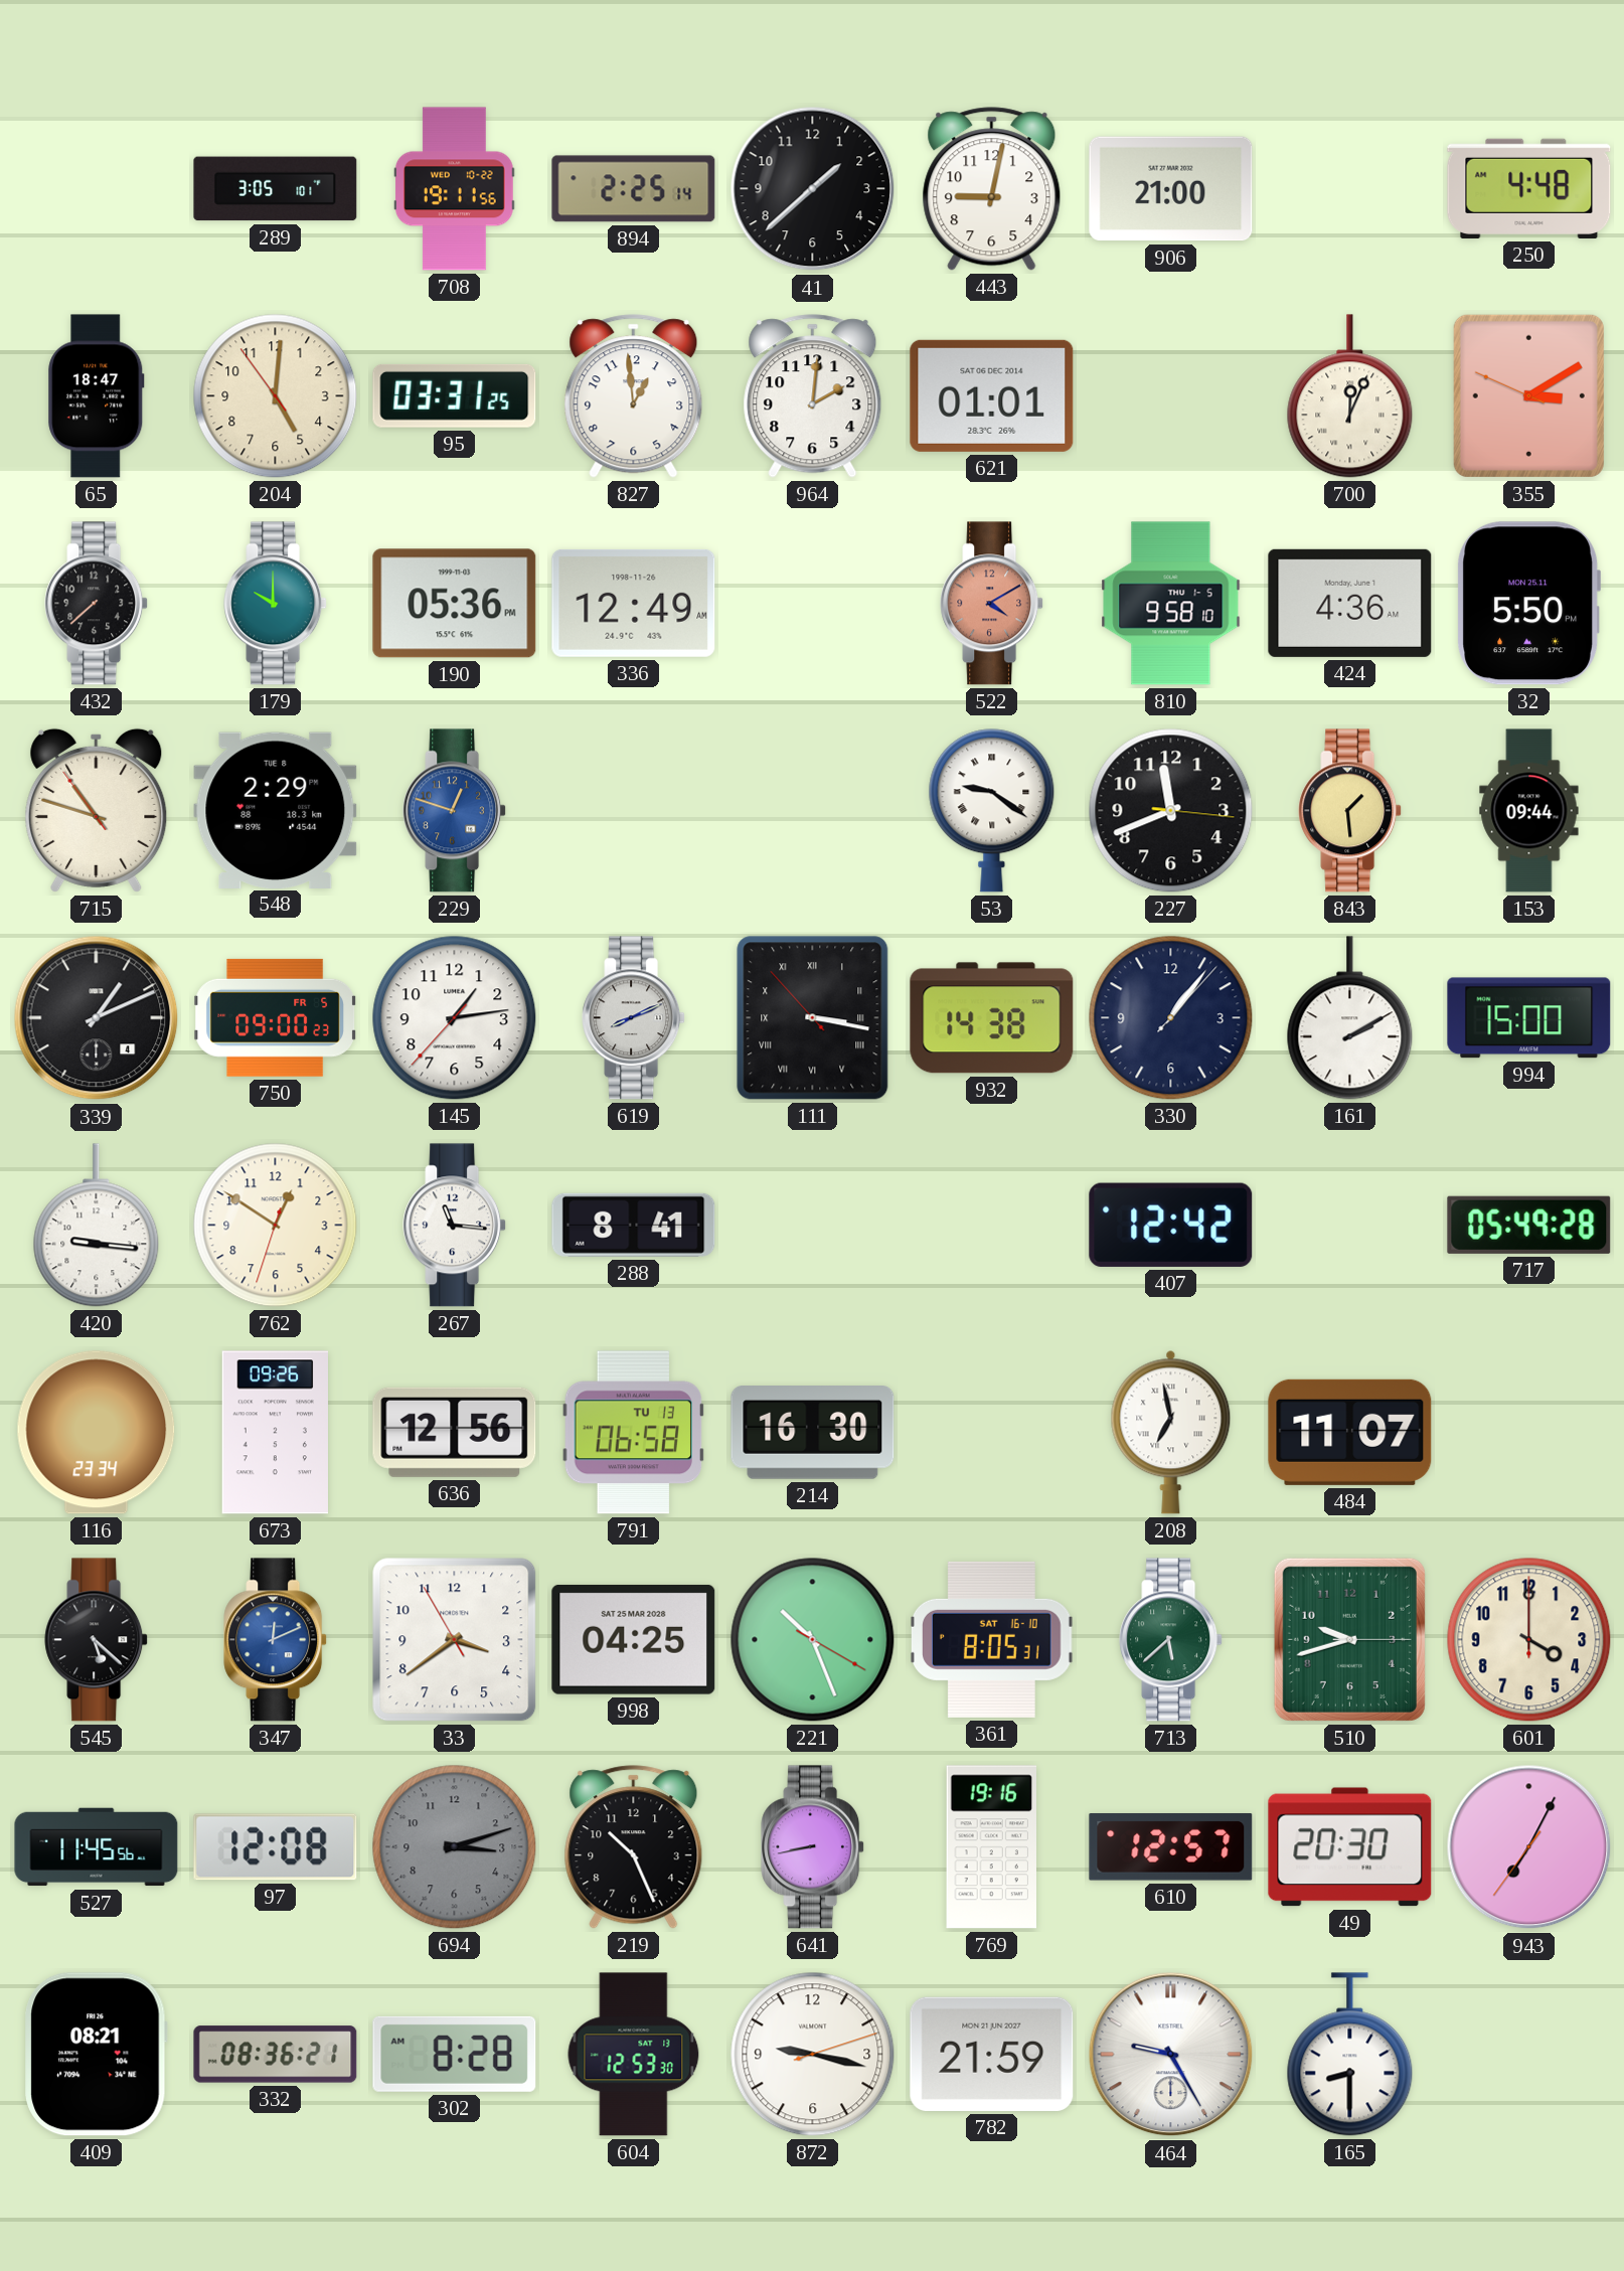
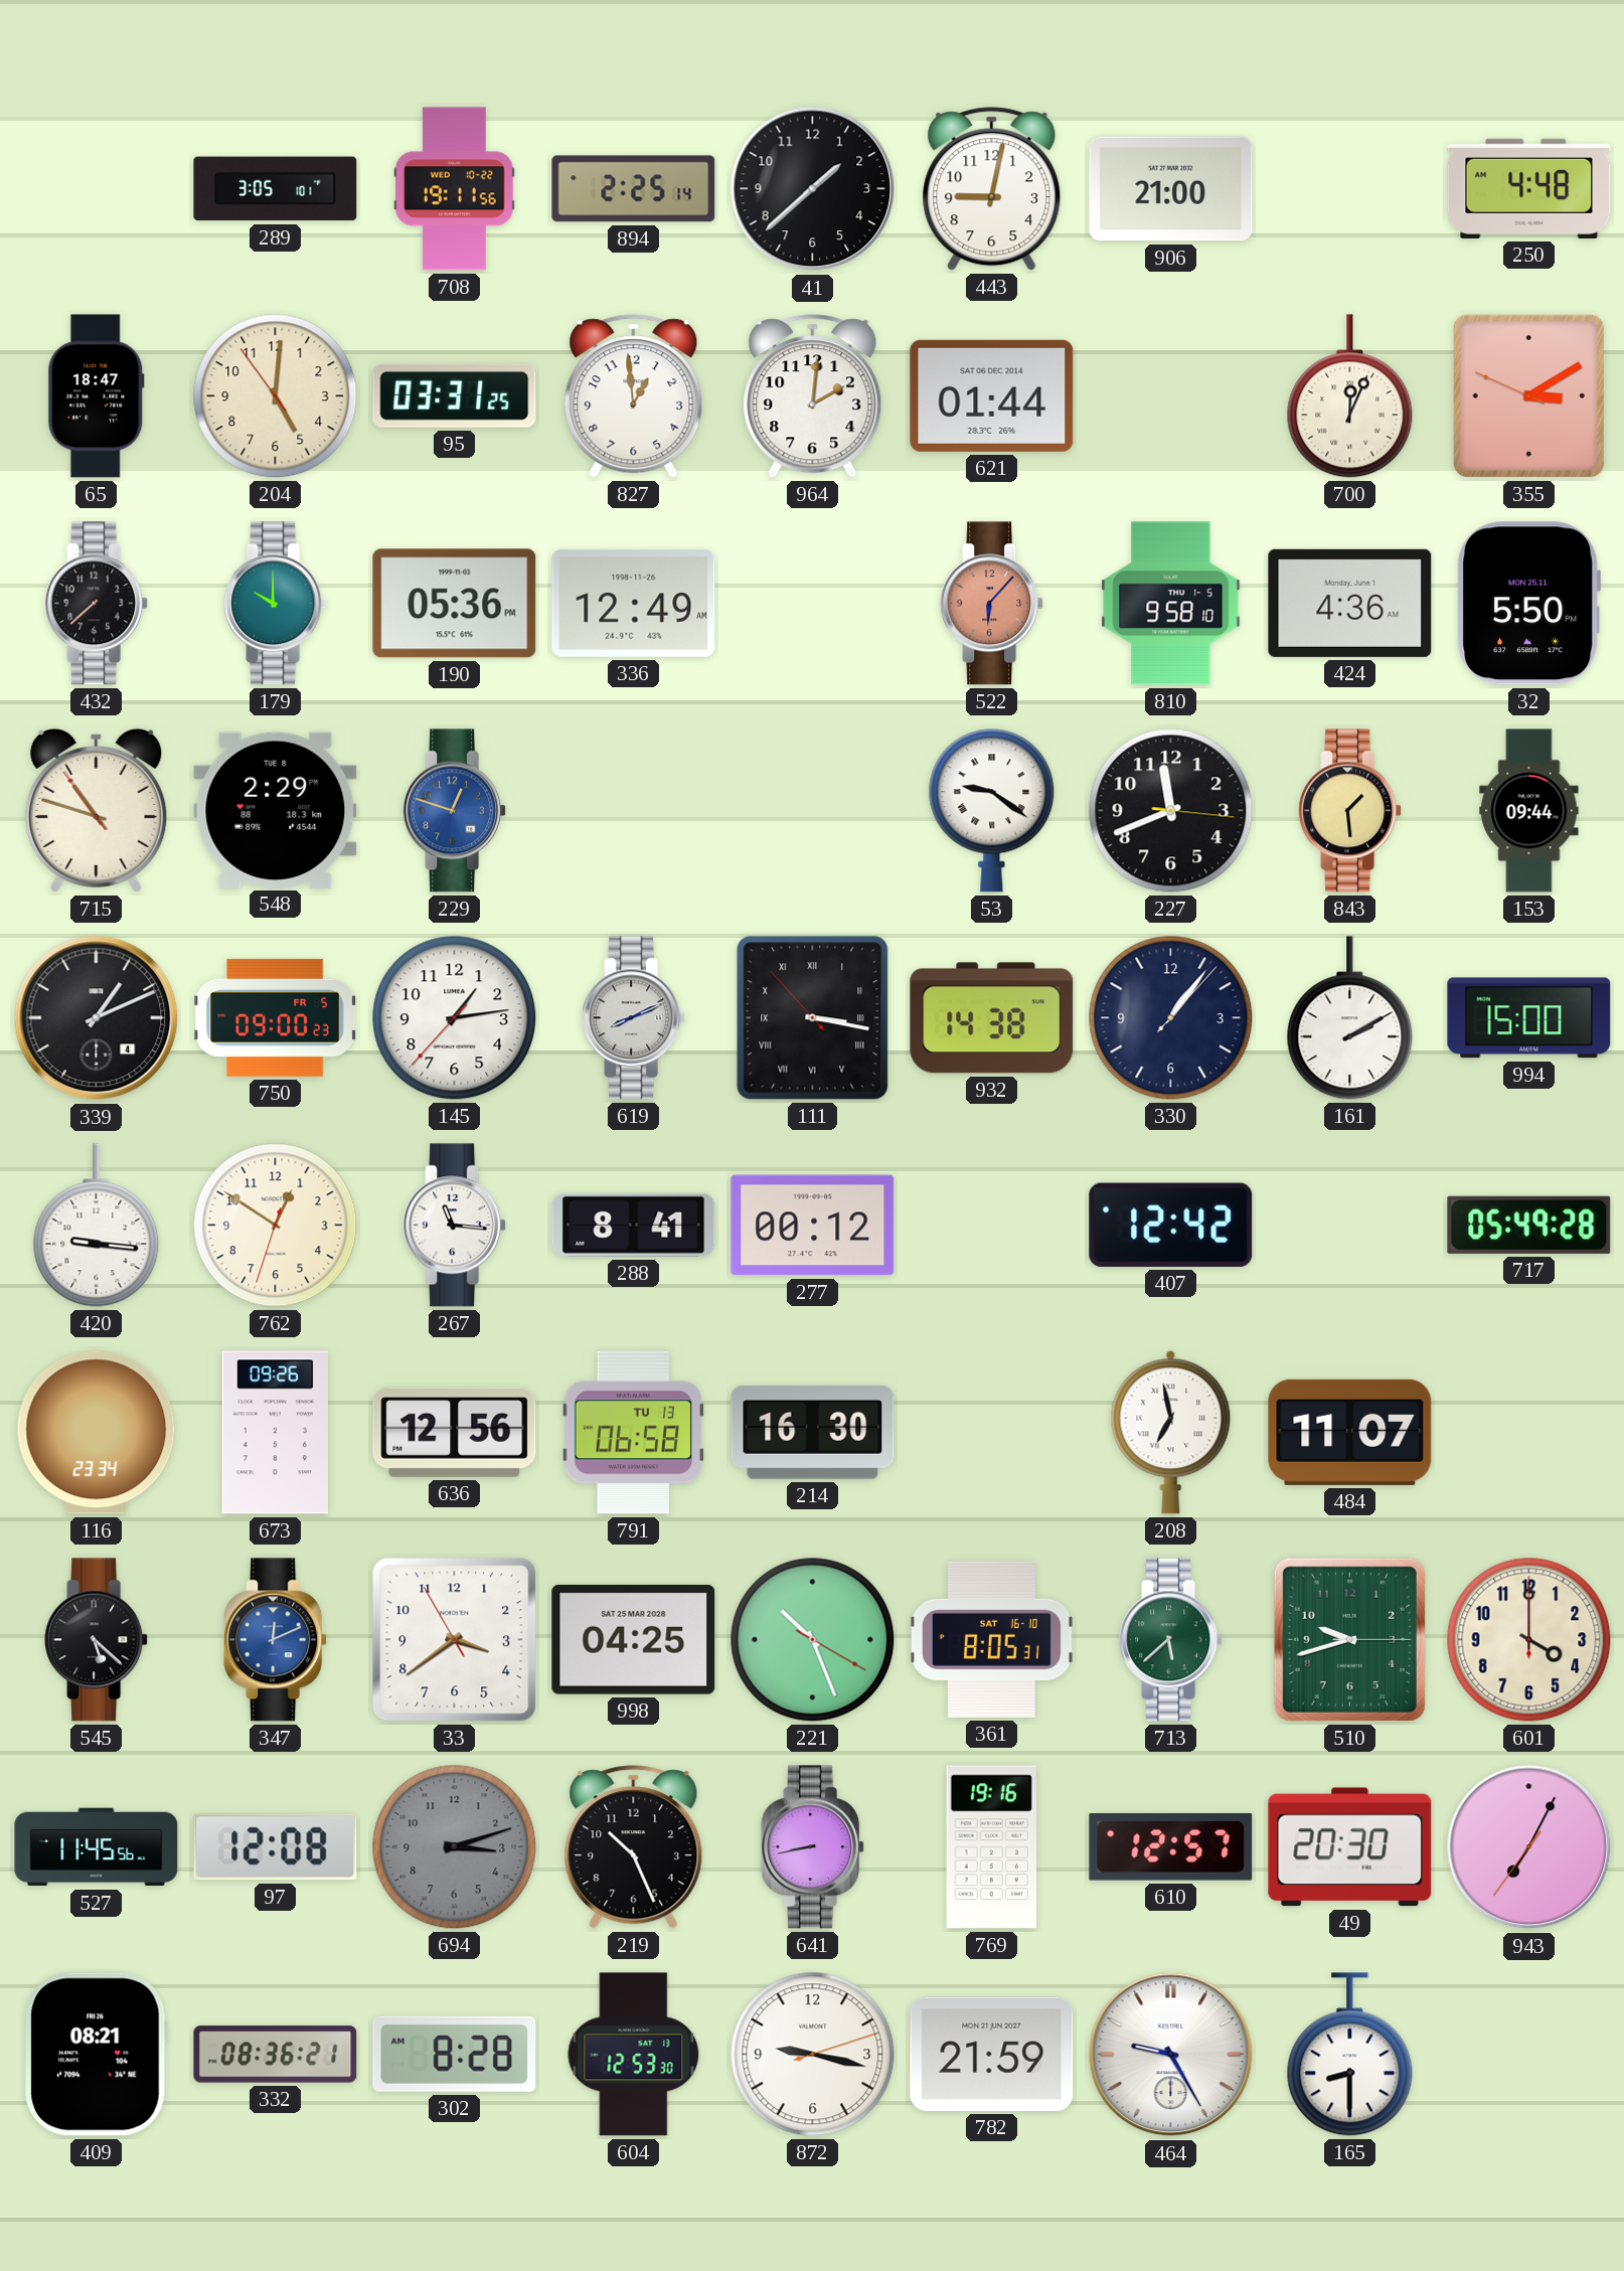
621: 01:01 -> 01:44 (992, 395)
522: 4:10 -> 6:07 (992, 604)
277: none -> 00:12 (813, 1226)
